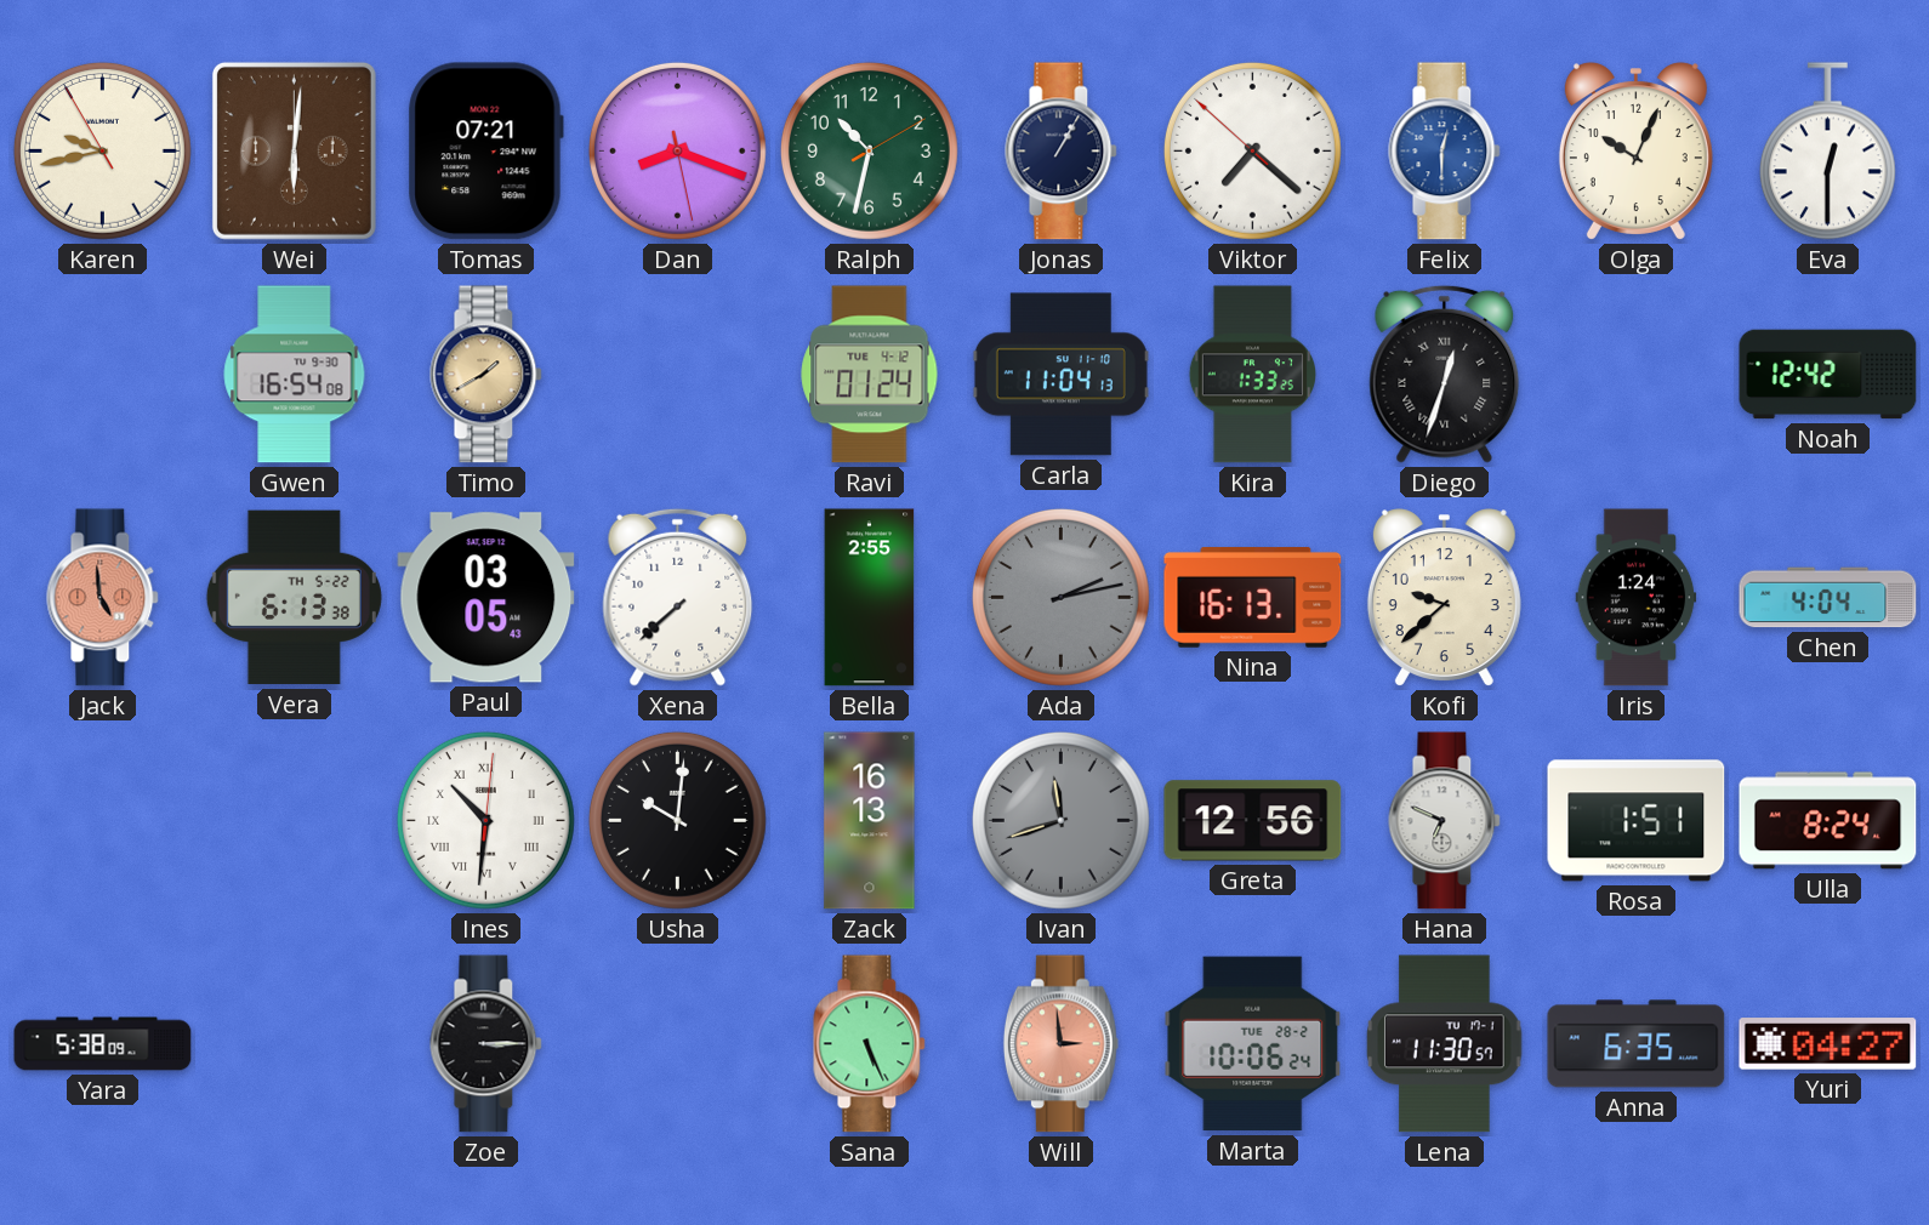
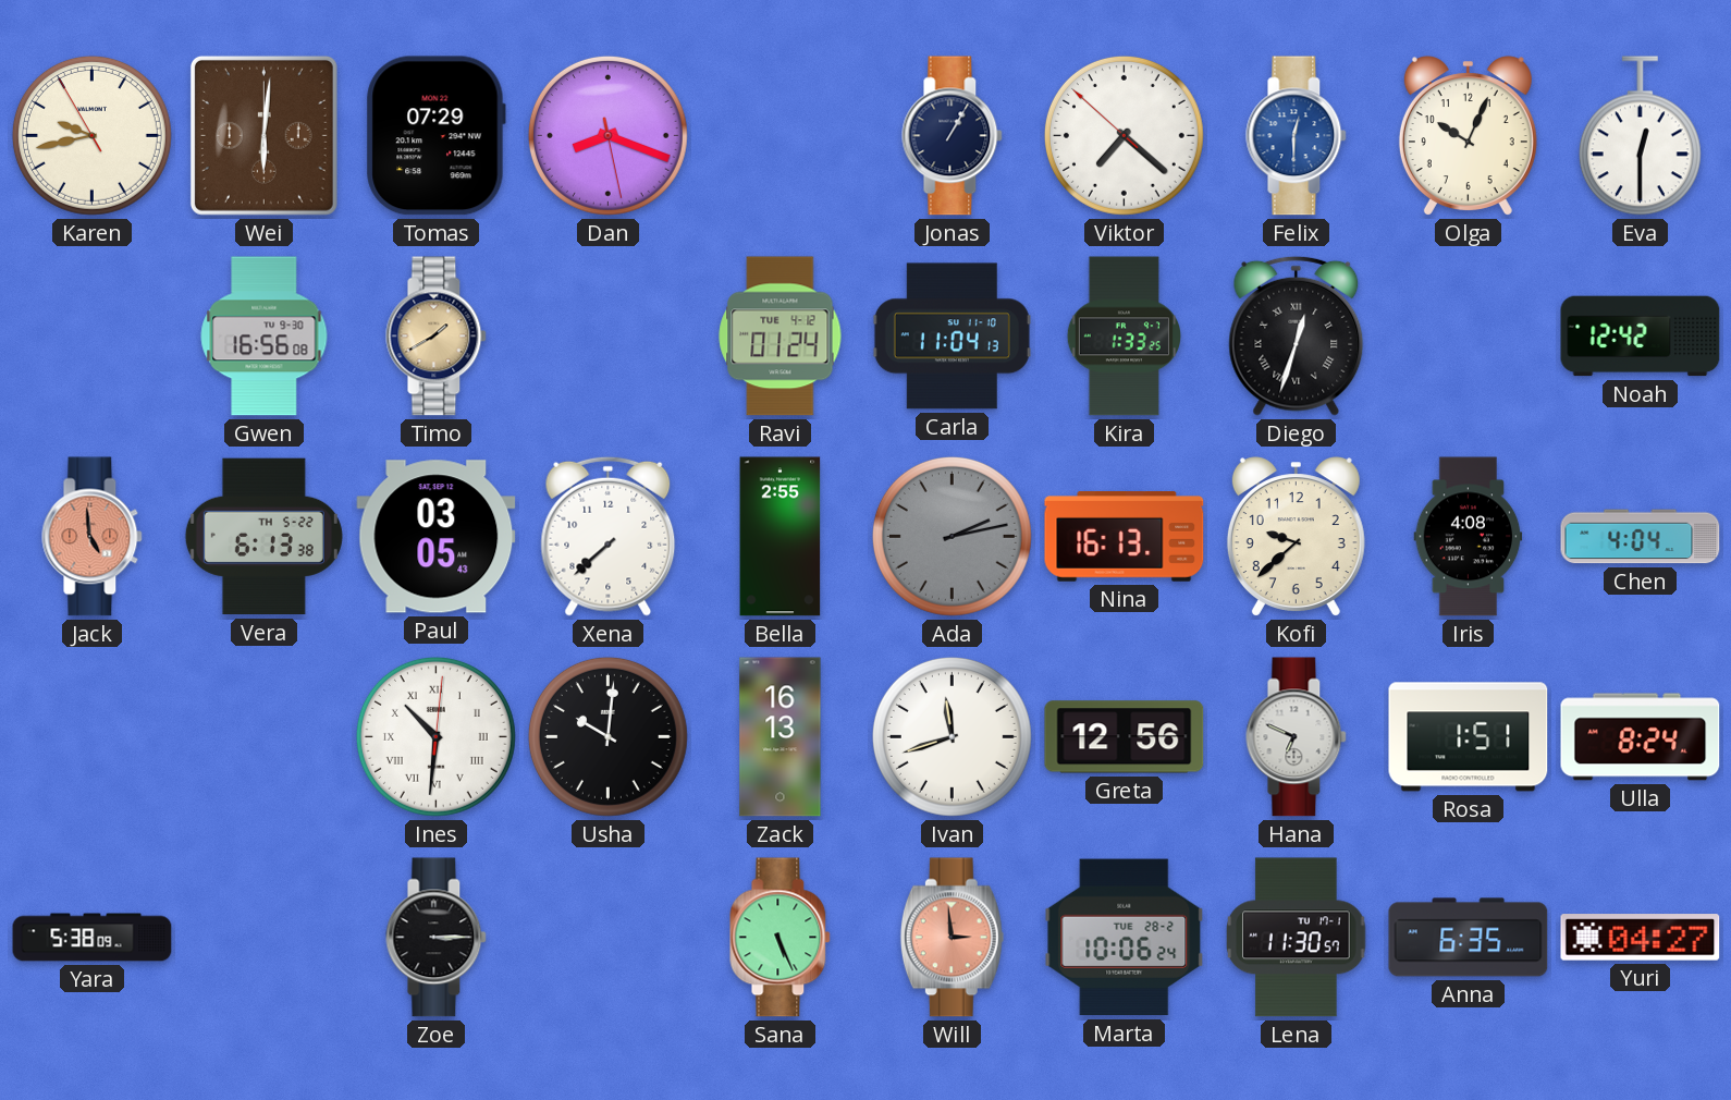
Tomas: 07:21 -> 07:29 (435, 136)
Ralph: 10:32 -> none (869, 150)
Gwen: 16:54 -> 16:56 (265, 337)
Iris: 1:24 -> 4:08 (1469, 537)
Ivan dial: grey -> white (952, 736)
